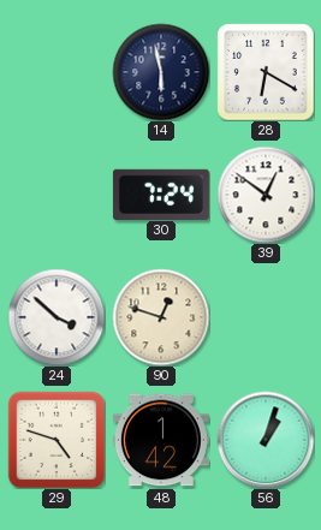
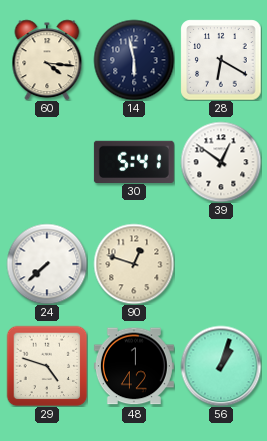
60: none -> 4:16 (47, 60)
30: 7:24 -> 5:41 (134, 161)
24: 3:52 -> 7:38 (47, 264)
